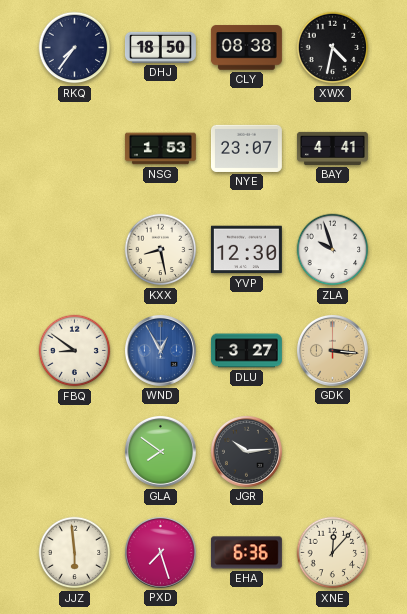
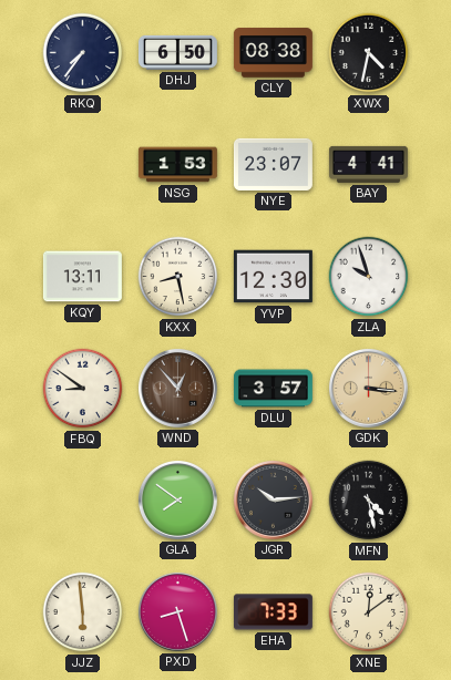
DHJ: 18:50 -> 6:50 (177, 52)
KQY: none -> 13:11 (82, 277)
WND: 12:55 -> 12:53 (177, 388)
WND dial: blue -> brown (177, 388)
DLU: 3:27 -> 3:57 (273, 389)
MFN: none -> 4:28 (369, 501)
PXD: 7:27 -> 8:27 (177, 611)
EHA: 6:36 -> 7:33 (273, 612)
XNE: 12:07 -> 12:09 (369, 612)
